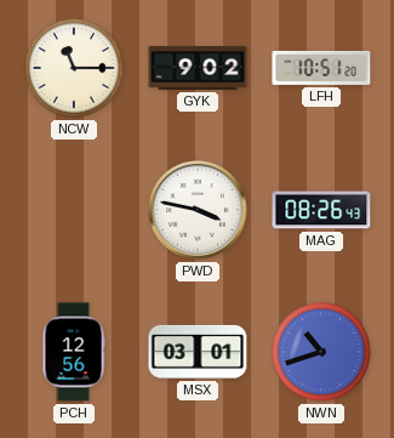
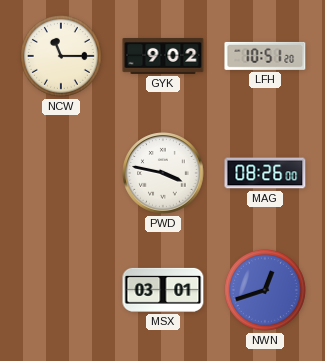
MAG: 08:26:43 -> 08:26:00 (265, 173)
PCH: 12:56 -> none (74, 352)
NWN: 10:42 -> 12:42 (265, 290)
